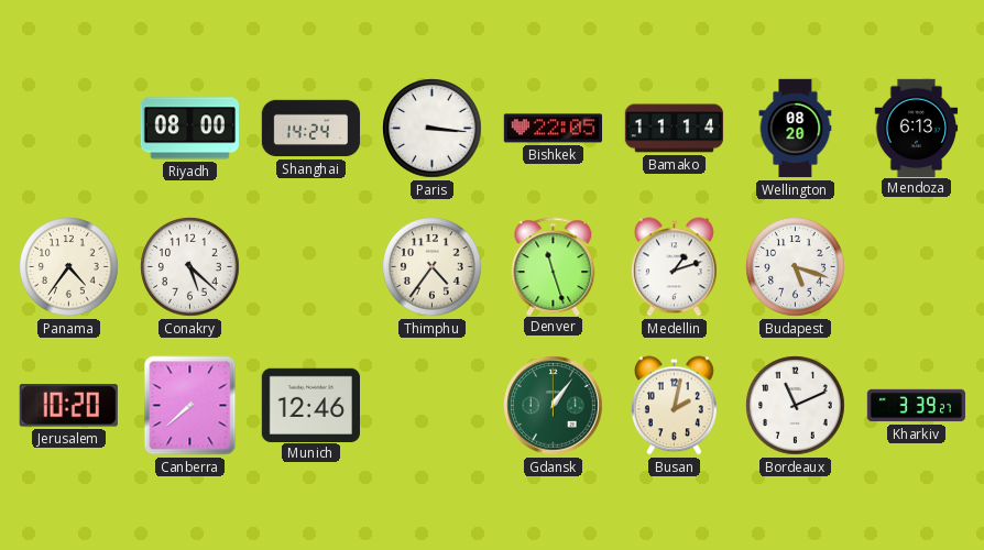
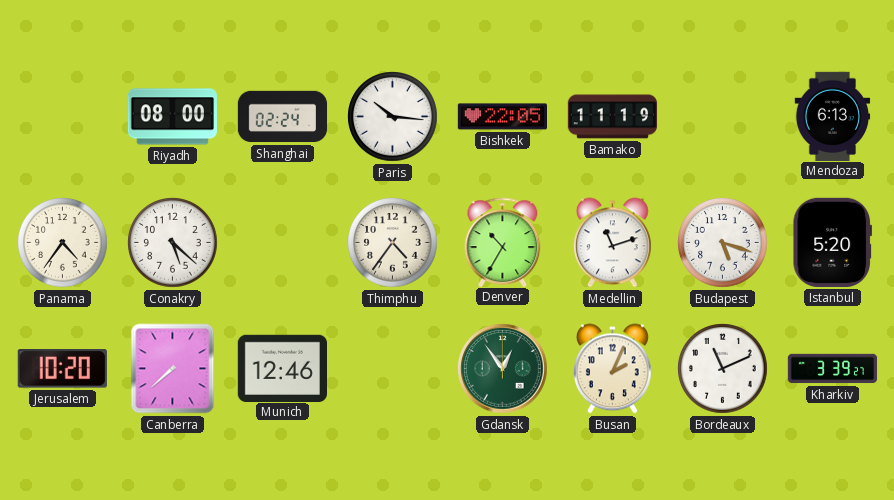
Shanghai: 14:24 -> 02:24 (283, 117)
Paris: 3:16 -> 10:16 (393, 117)
Bamako: 11:14 -> 11:19 (613, 117)
Wellington: 08:20 -> none (796, 129)
Denver: 11:27 -> 10:35 (503, 242)
Medellin: 1:12 -> 11:12 (612, 243)
Istanbul: none -> 5:20 (832, 242)
Gdansk: 1:06 -> 12:54 (503, 369)
Busan: 2:02 -> 2:04 (612, 369)
